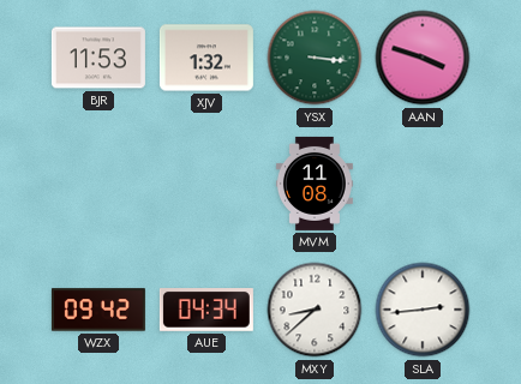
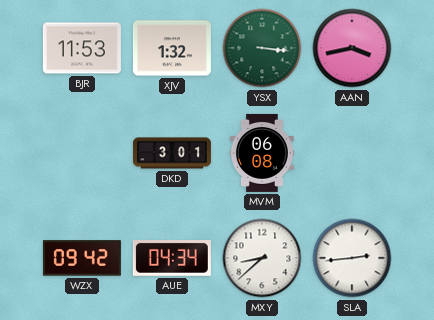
AAN: 3:48 -> 3:43 (352, 48)
DKD: none -> 3:01 (172, 153)
MVM: 11:08 -> 06:08 (262, 153)
